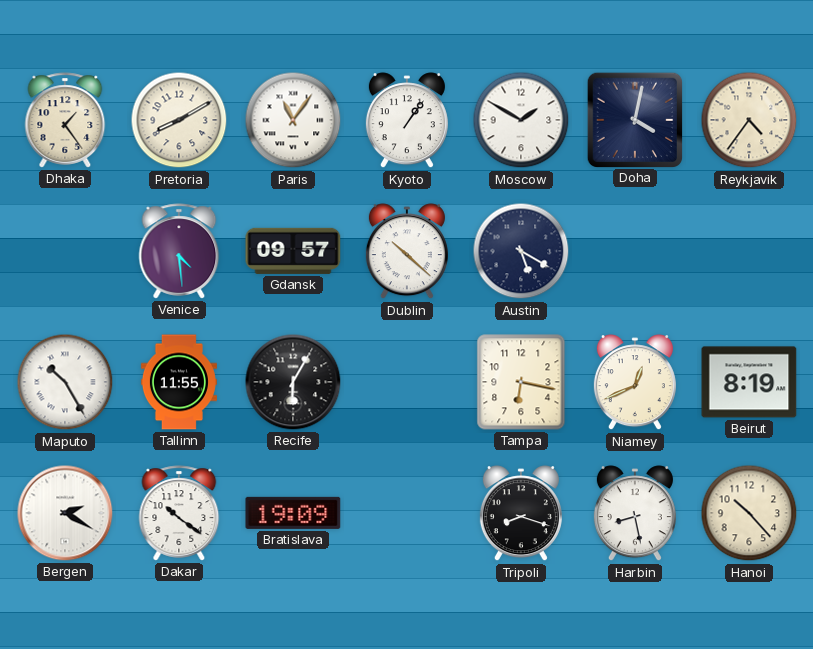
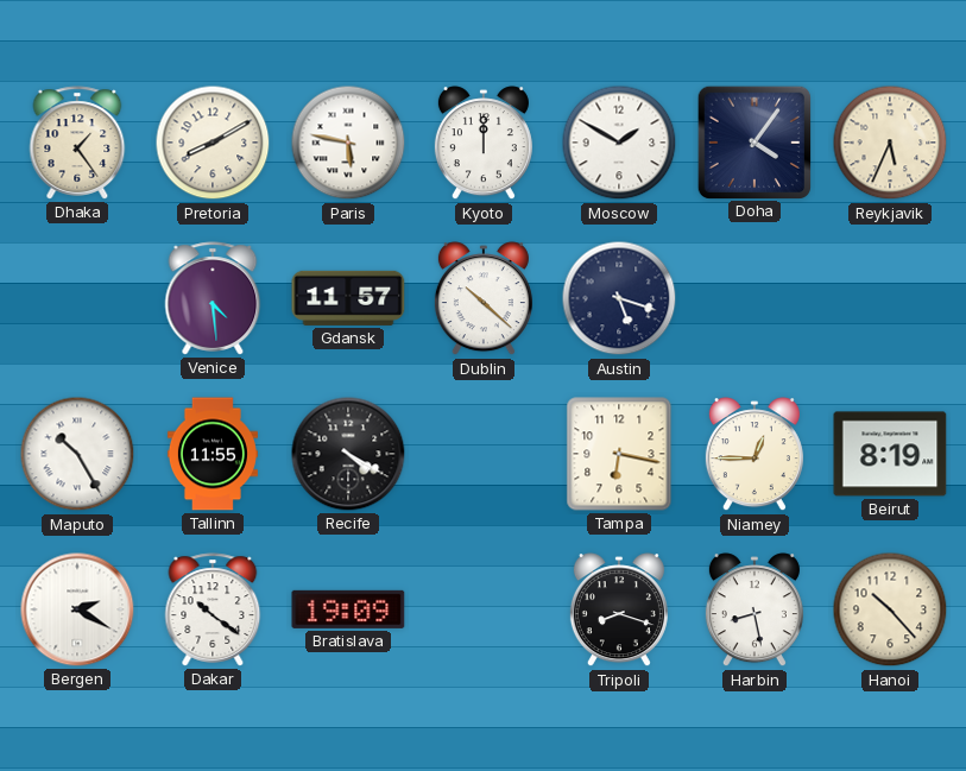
Paris: 11:06 -> 5:47 (348, 143)
Kyoto: 1:06 -> 12:00 (484, 144)
Doha: 4:02 -> 4:06 (753, 141)
Reykjavik: 4:36 -> 5:34 (890, 143)
Gdansk: 09:57 -> 11:57 (348, 298)
Austin: 5:20 -> 5:18 (619, 298)
Recife: 6:05 -> 4:20 (348, 454)
Niamey: 12:41 -> 12:45 (755, 455)
